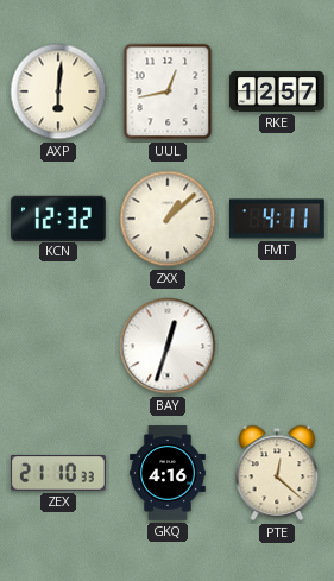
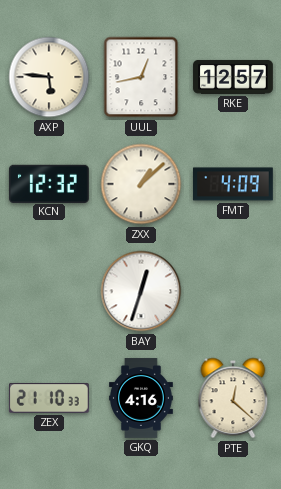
AXP: 6:01 -> 5:46 (49, 77)
FMT: 4:11 -> 4:09 (234, 184)
